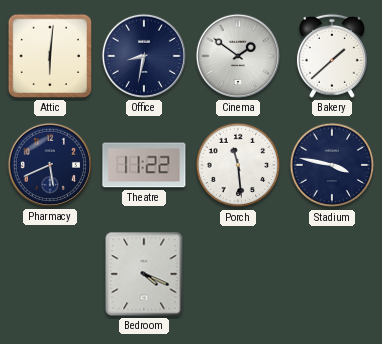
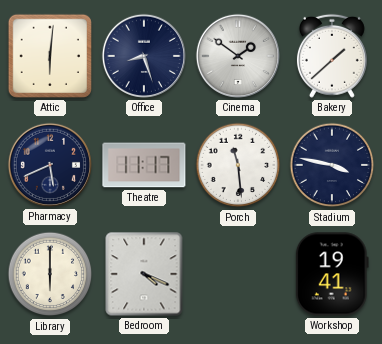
Office: 8:32 -> 8:27 (144, 56)
Theatre: 11:22 -> 11:17 (144, 165)
Library: none -> 6:00 (50, 274)
Workshop: none -> 19:41 (332, 274)
